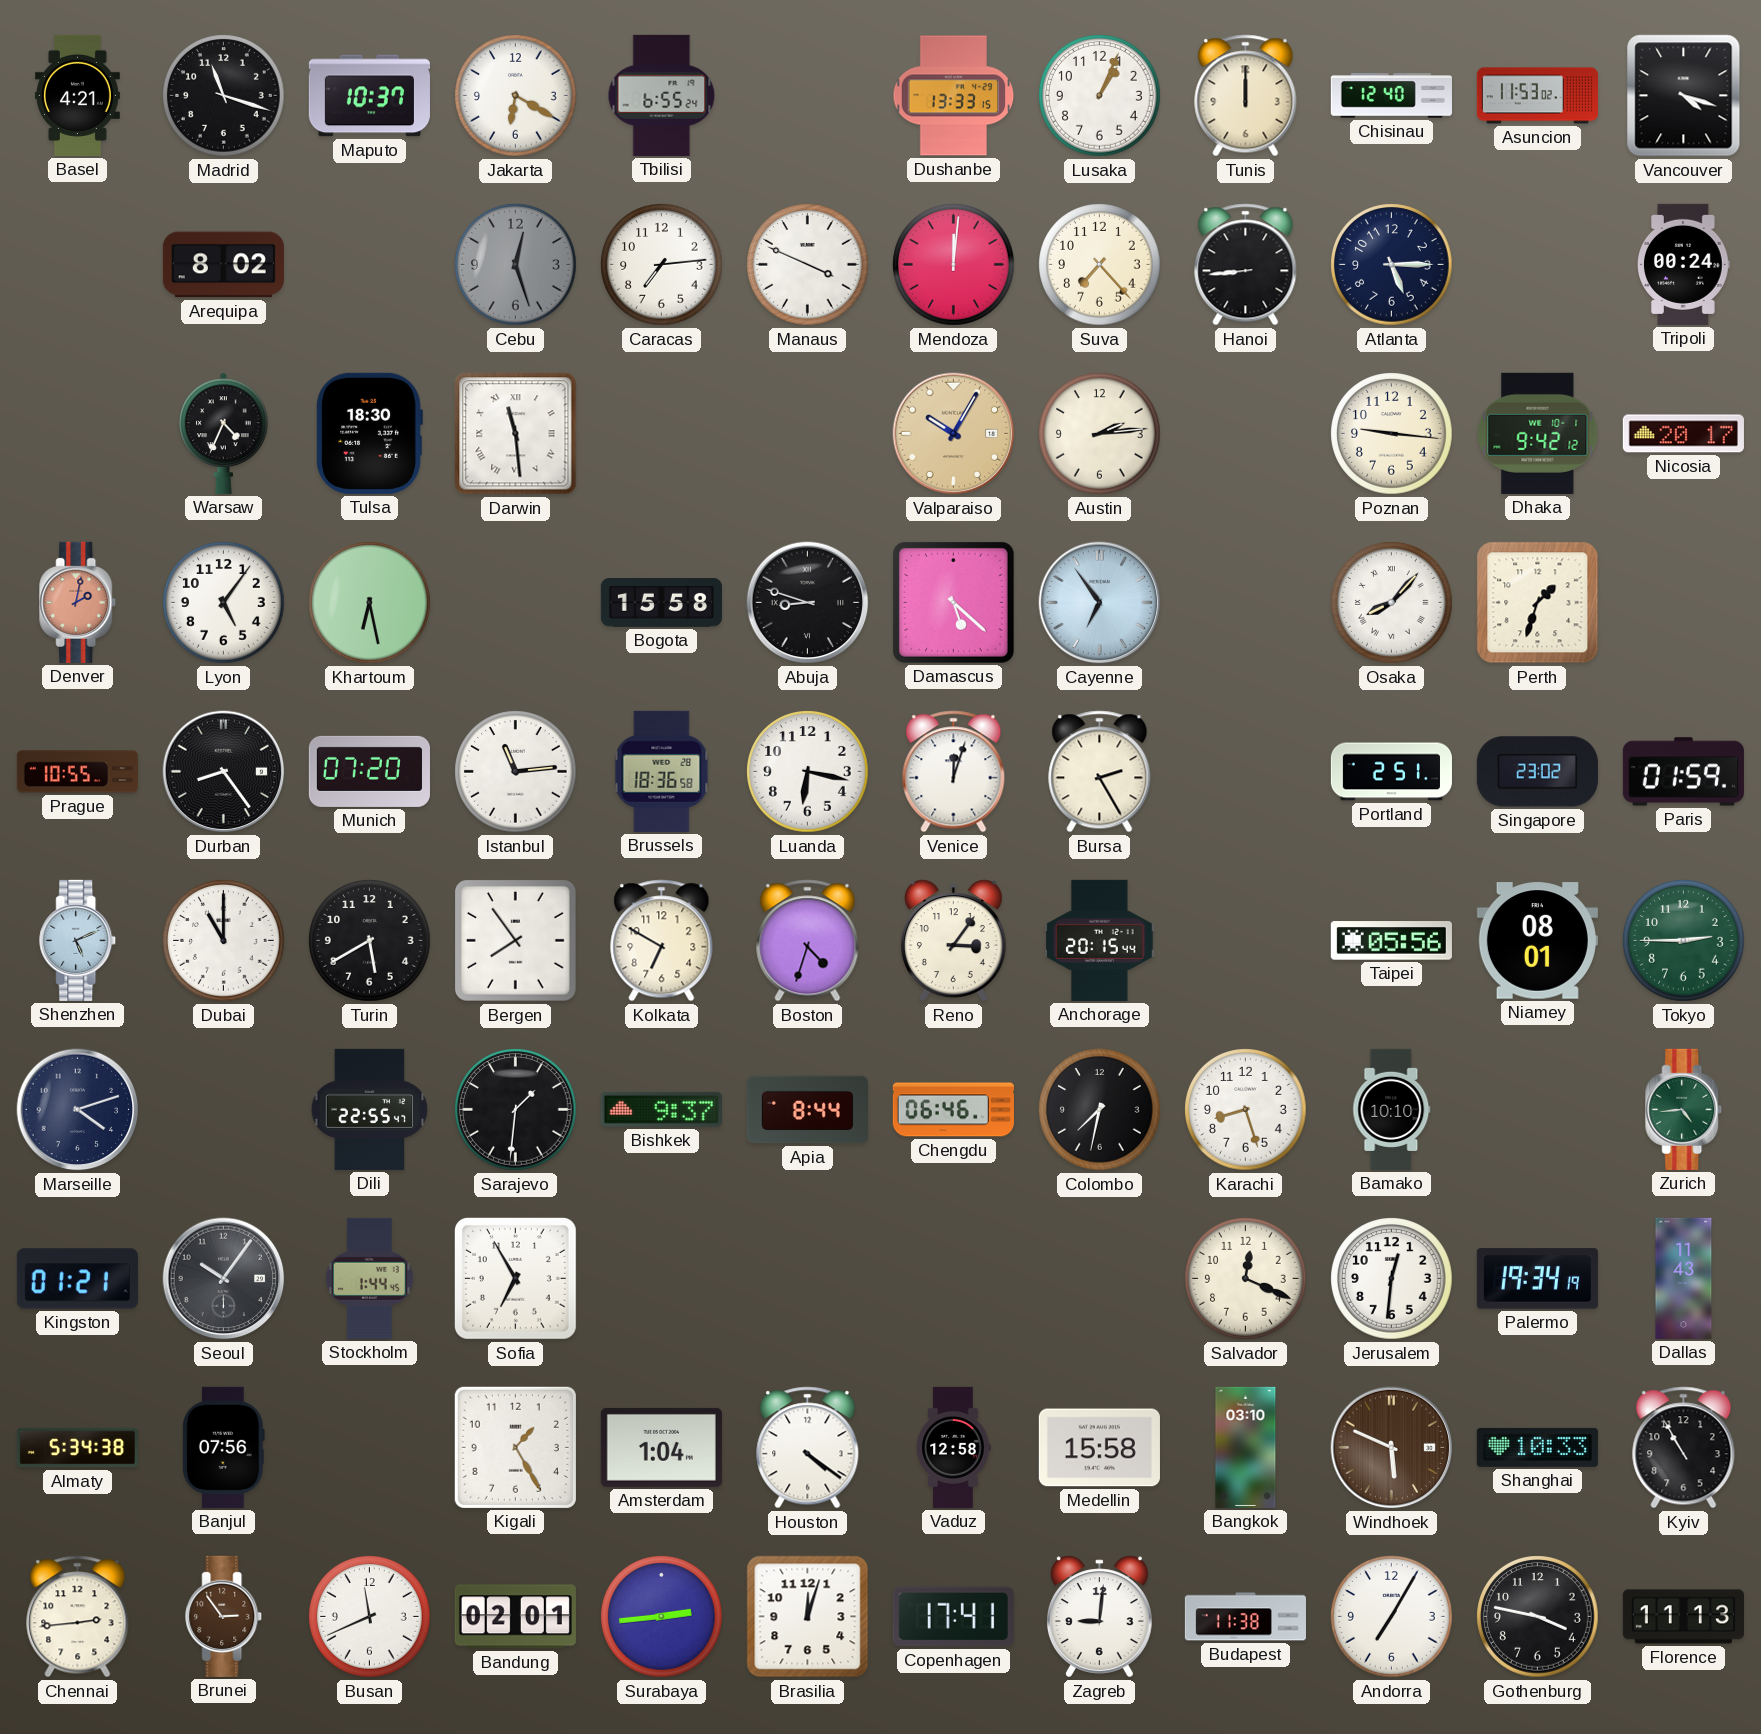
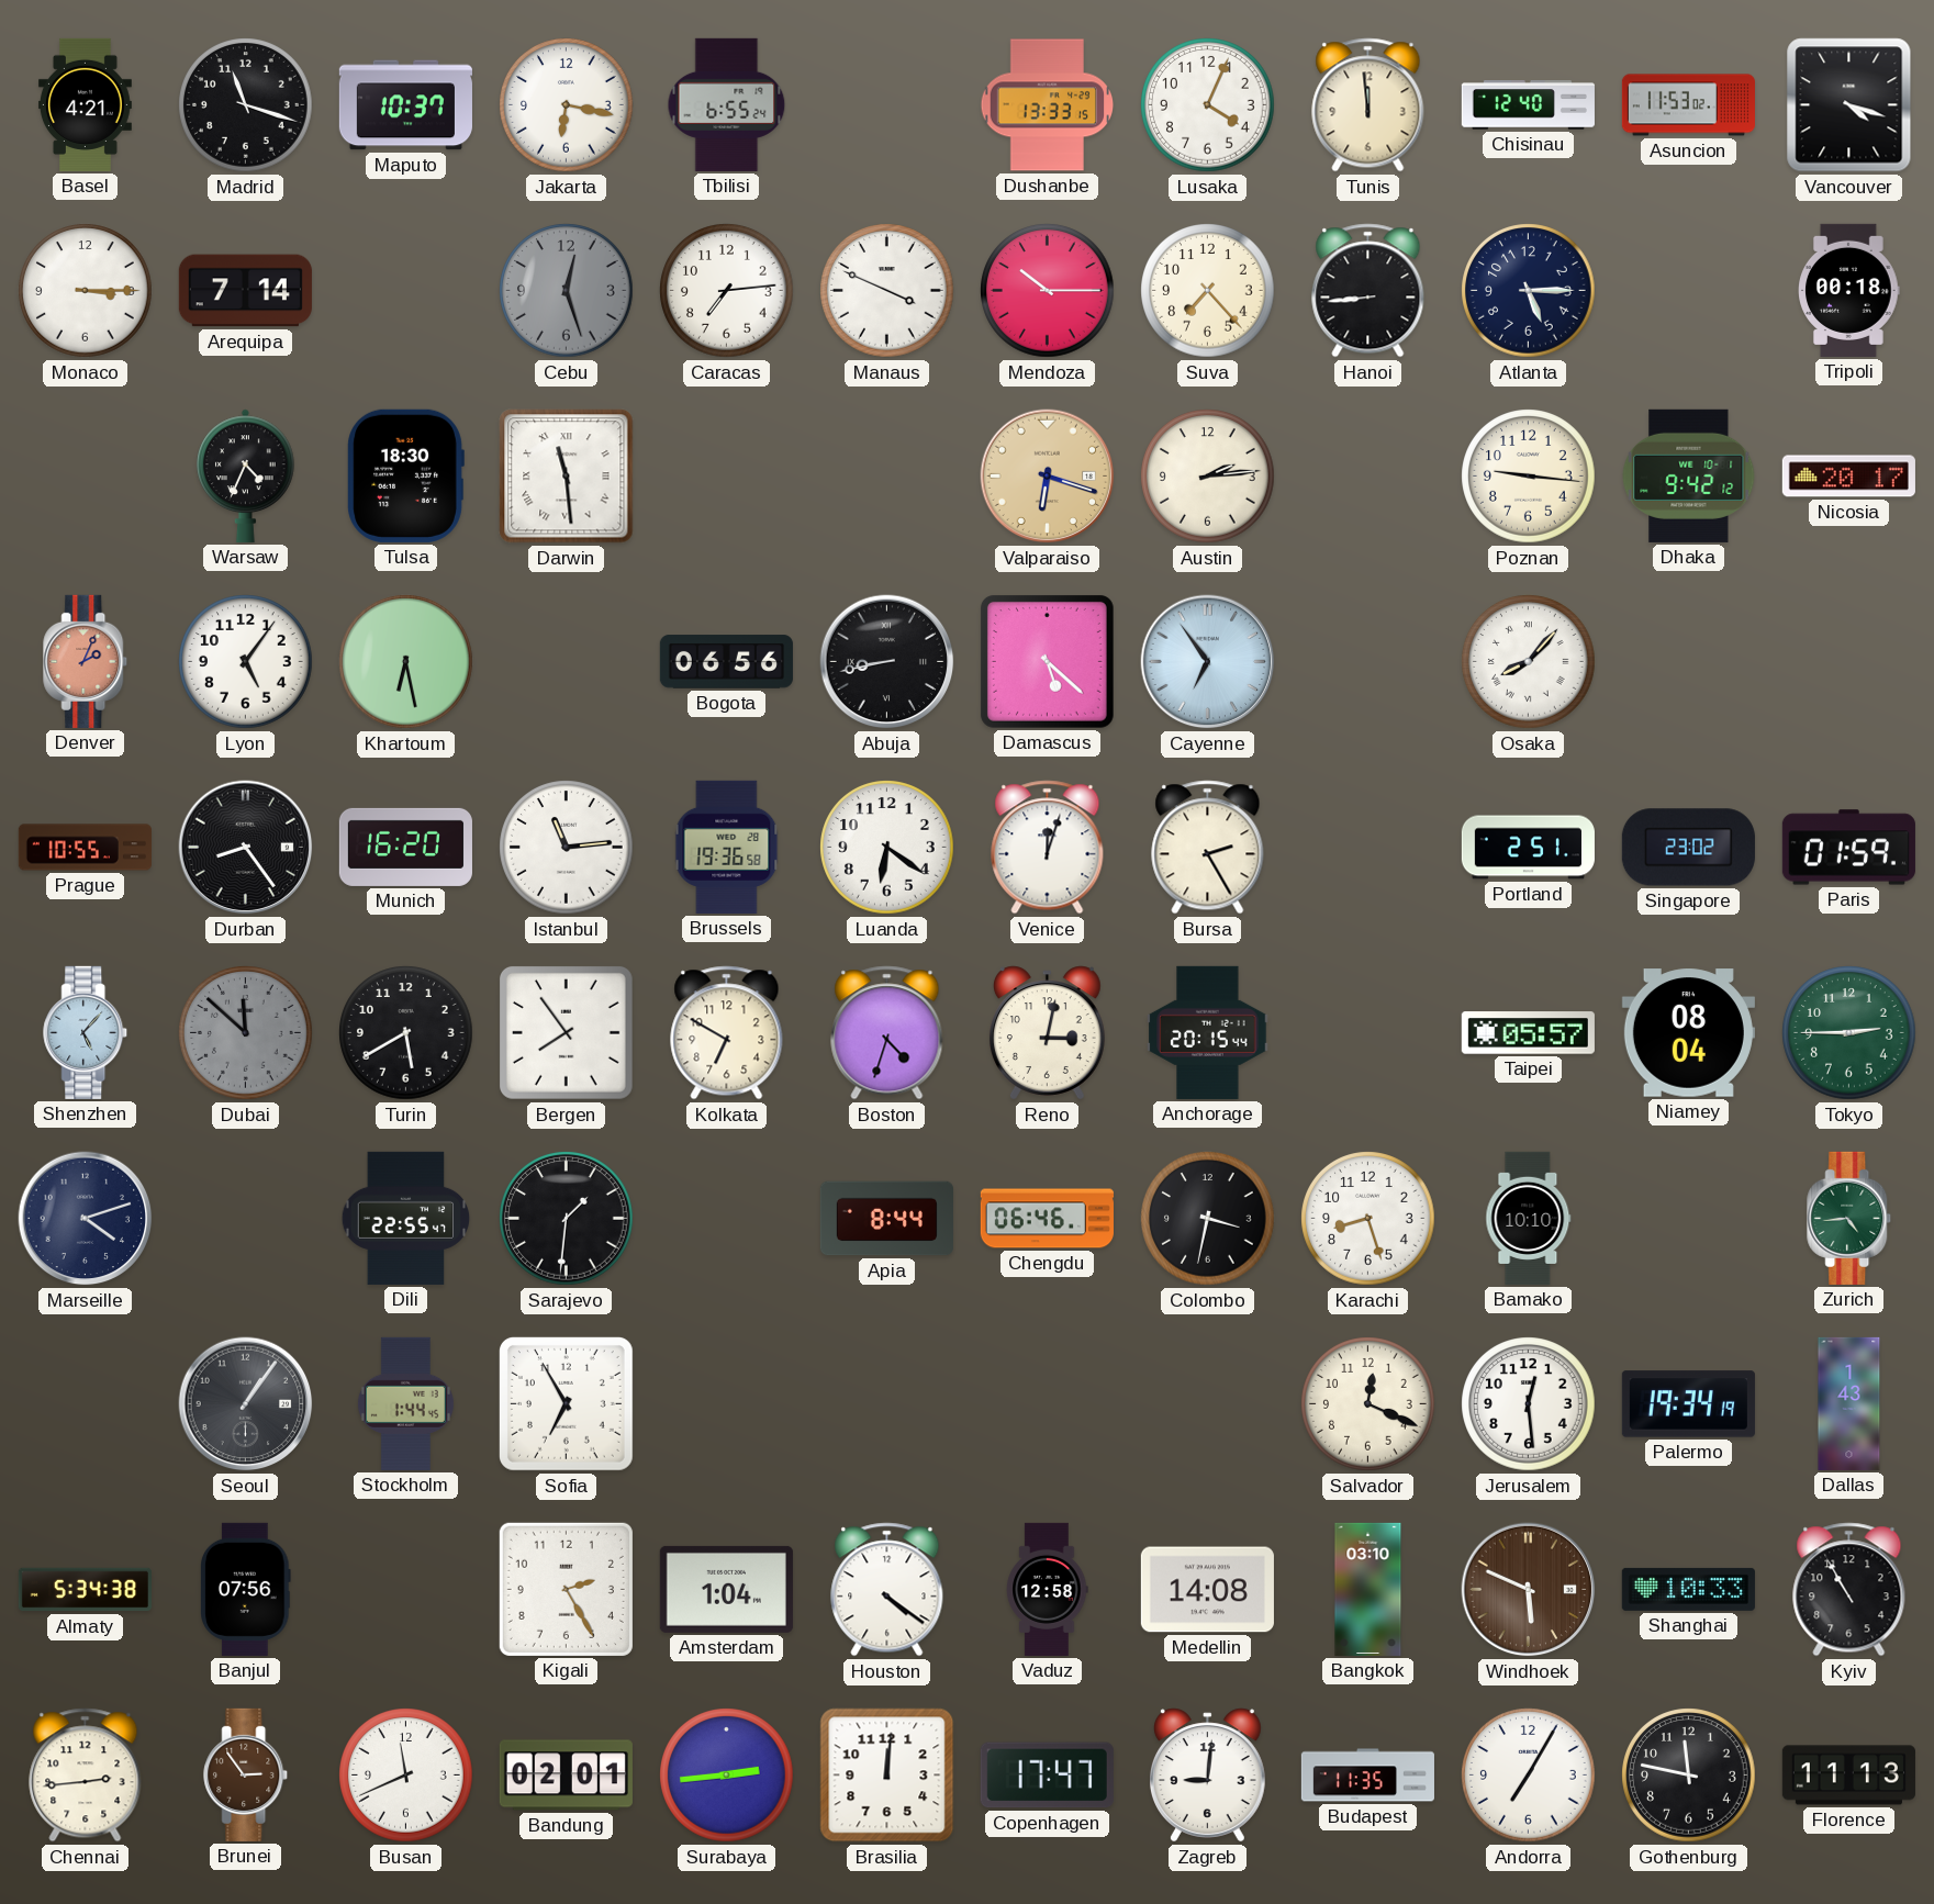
Jakarta: 6:20 -> 6:17 (567, 105)
Lusaka: 1:04 -> 4:04 (1208, 105)
Tunis: 12:00 -> 11:59 (1368, 105)
Monaco: none -> 3:15 (86, 291)
Arequipa: 8:02 -> 7:14 (245, 291)
Mendoza: 12:01 -> 10:15 (1048, 291)
Tripoli: 00:24 -> 00:18 (1849, 290)
Valparaiso: 10:05 -> 6:18 (1048, 477)
Denver: 2:02 -> 2:04 (86, 661)
Bogota: 15:58 -> 06:56 (726, 662)
Abuja: 8:48 -> 8:43 (887, 662)
Perth: 1:33 -> none (1538, 603)
Munich: 07:20 -> 16:20 (405, 847)
Brussels: 18:36 -> 19:36 (727, 847)
Luanda: 6:17 -> 6:21 (887, 848)
Shenzhen: 5:11 -> 5:07 (86, 1032)
Dubai: 11:00 -> 11:52 (246, 1033)
Dubai dial: white -> grey (246, 1033)
Reno: 3:06 -> 3:02 (1047, 1033)
Taipei: 05:56 -> 05:57 (1528, 1033)
Niamey: 08:01 -> 08:04 (1688, 1033)
Bishkek: 9:37 -> none (661, 1109)
Colombo: 7:32 -> 3:32 (1208, 1219)
Kingston: 01:21 -> none (77, 1279)
Seoul: 10:06 -> 1:06 (246, 1404)
Jerusalem: 12:31 -> 12:29 (1529, 1404)
Dallas: 11:43 -> 1:43 (1849, 1403)
Kigali: 1:25 -> 2:25 (566, 1589)
Medellin: 15:58 -> 14:08 (1207, 1590)
Brasilia: 12:03 -> 12:01 (887, 1776)
Copenhagen: 17:41 -> 17:47 (1047, 1776)
Budapest: 11:38 -> 11:35 (1367, 1776)
Gothenburg: 3:47 -> 11:47 (1689, 1776)
